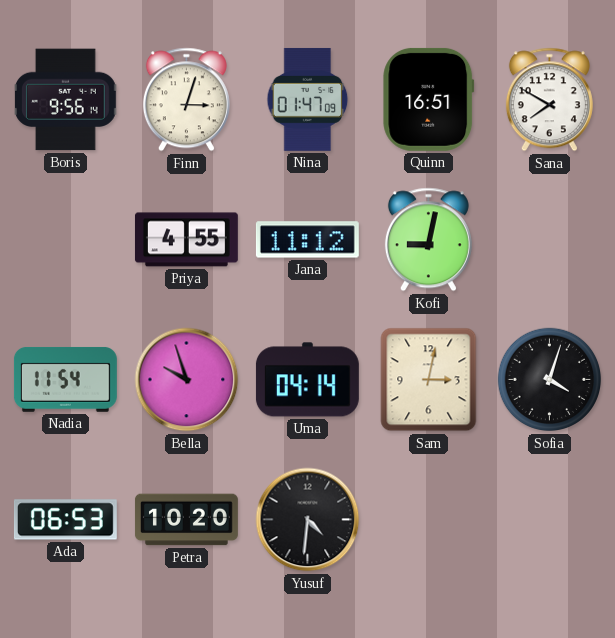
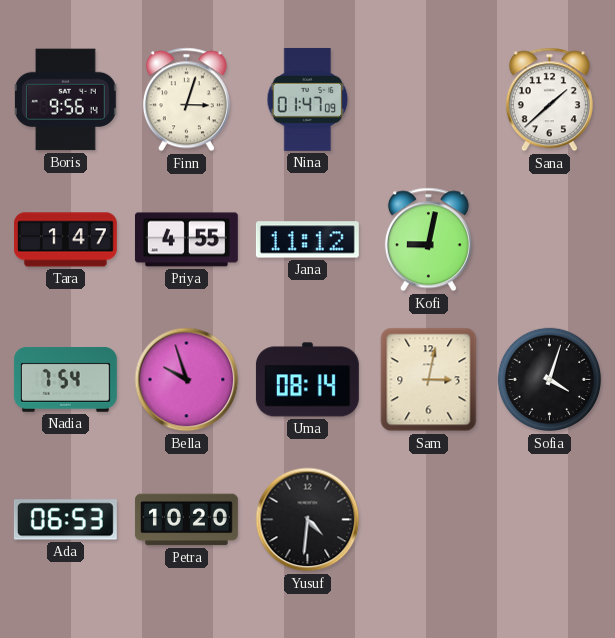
Quinn: 16:51 -> none (429, 99)
Sana: 7:50 -> 1:38 (549, 100)
Tara: none -> 1:47 (65, 240)
Nadia: 11:54 -> 7:54 (65, 379)
Uma: 04:14 -> 08:14 (307, 380)
